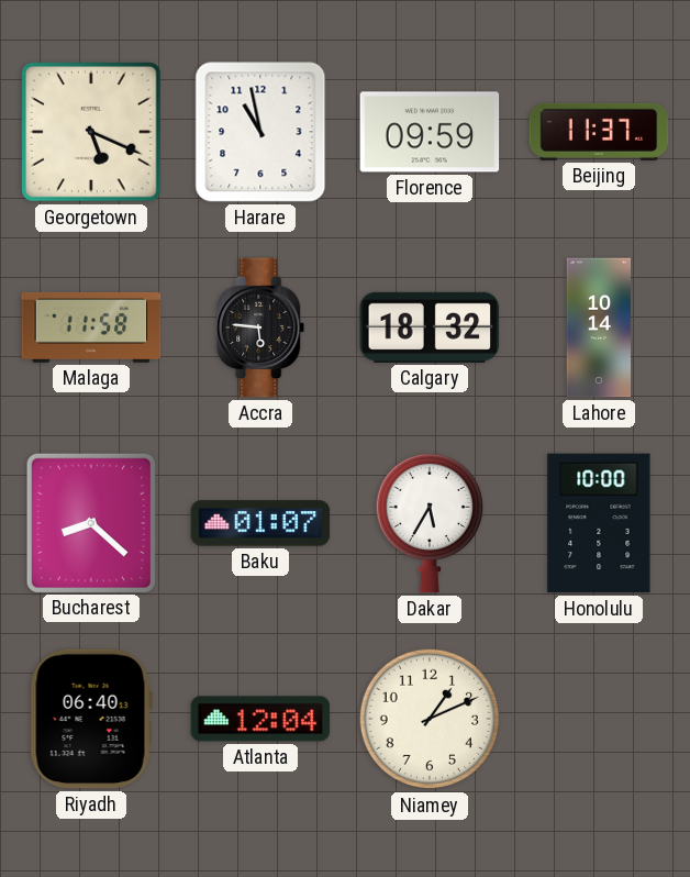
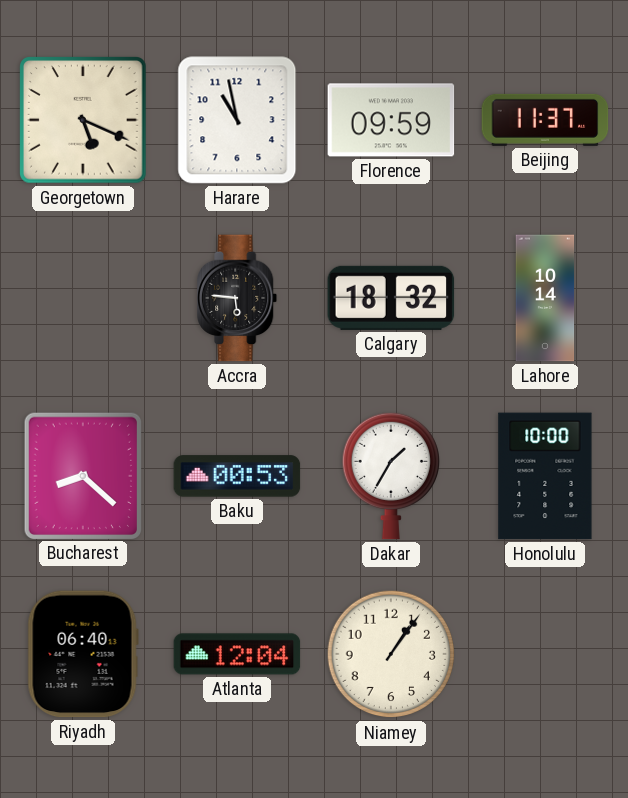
Malaga: 11:58 -> none (91, 328)
Baku: 01:07 -> 00:53 (237, 476)
Dakar: 5:35 -> 1:35 (390, 476)
Niamey: 1:11 -> 1:06 (391, 654)
